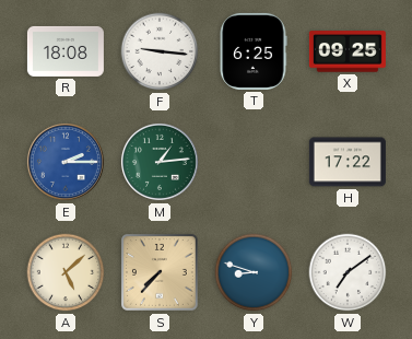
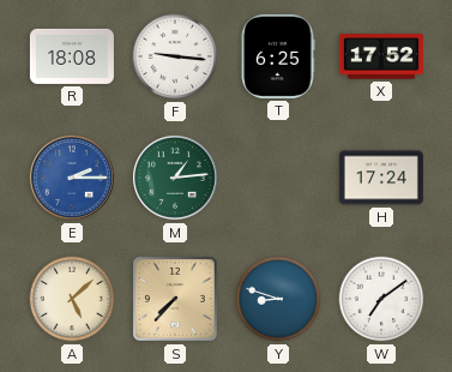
X: 09:25 -> 17:52 (381, 56)
H: 17:22 -> 17:24 (381, 178)
